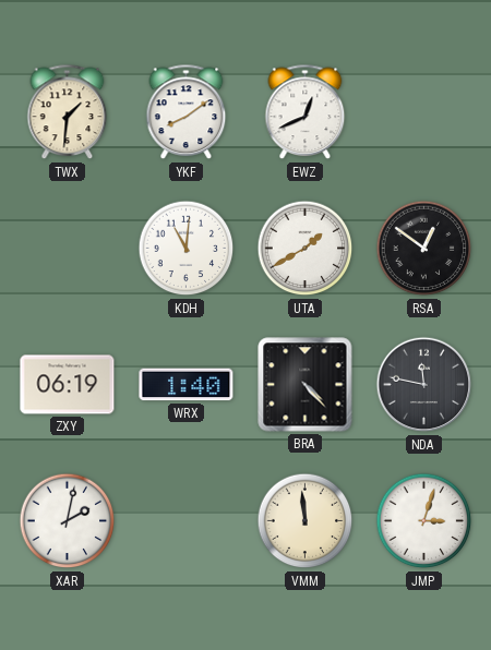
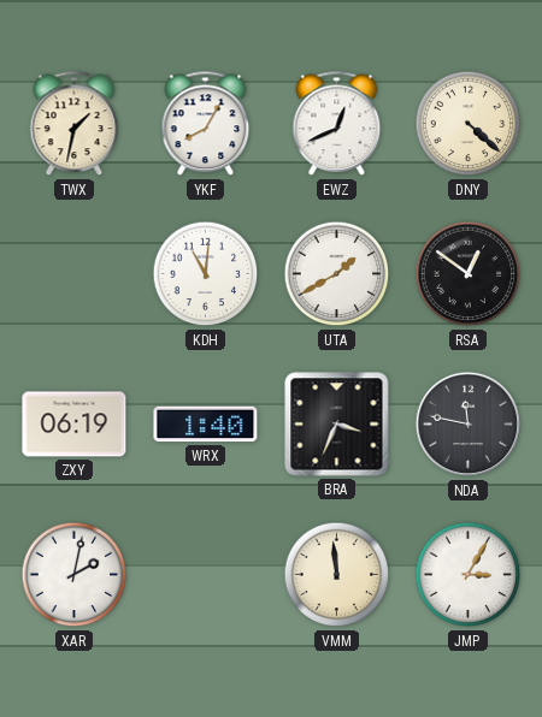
TWX: 1:31 -> 1:32 (75, 124)
YKF: 8:09 -> 8:05 (206, 124)
DNY: none -> 4:22 (469, 124)
BRA: 4:23 -> 3:34 (337, 425)
JMP: 3:03 -> 3:05 (469, 575)
